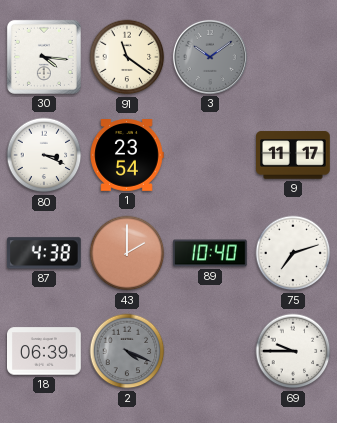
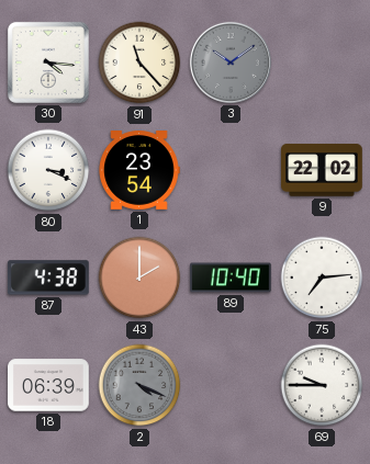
91: 11:21 -> 11:23 (139, 63)
9: 11:17 -> 22:02 (323, 170)
75: 7:12 -> 7:14 (322, 278)
